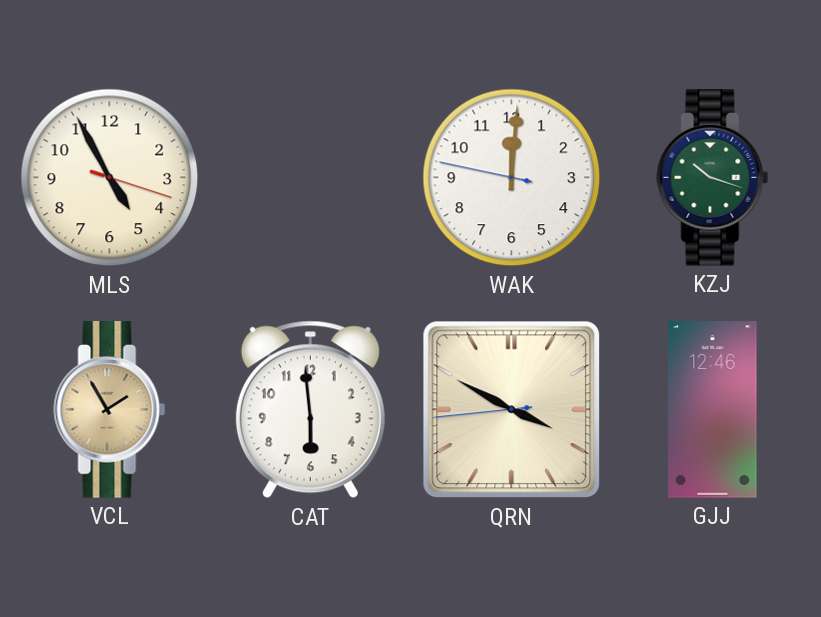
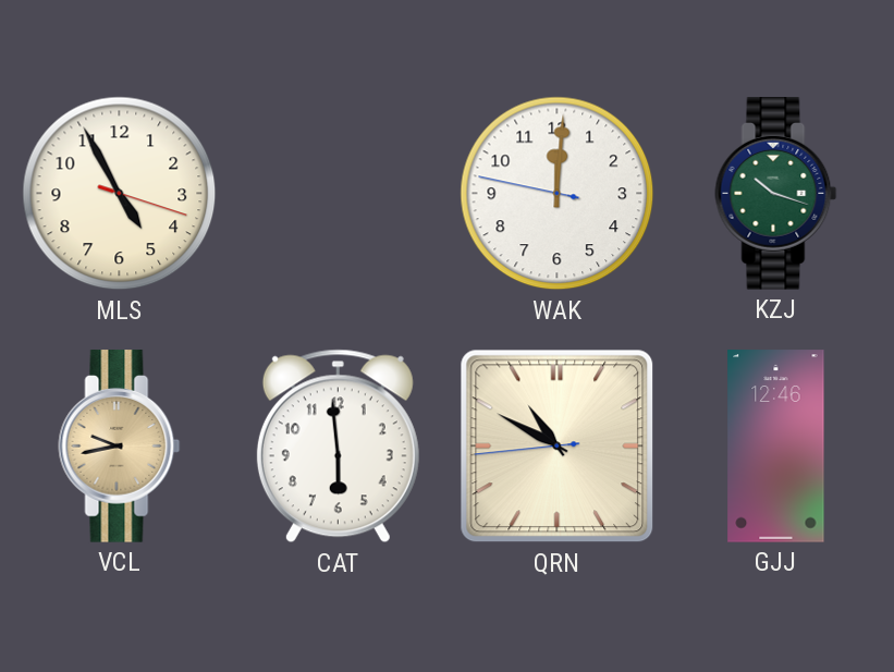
VCL: 1:55 -> 9:43 (120, 447)
QRN: 3:49 -> 10:49 (558, 447)
